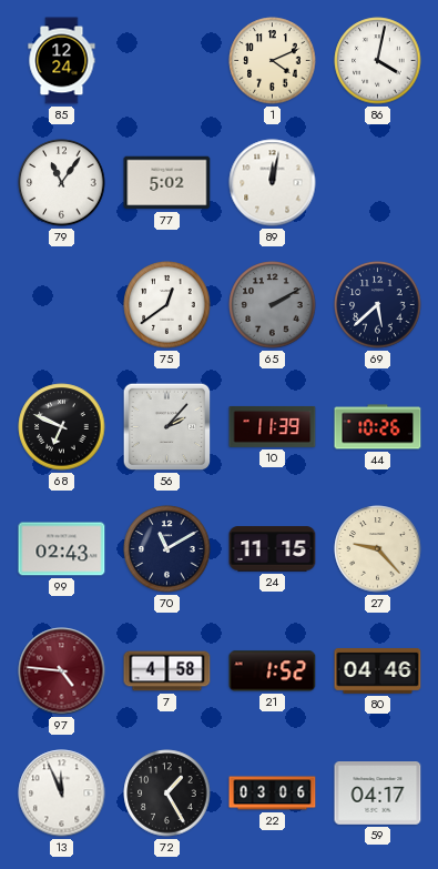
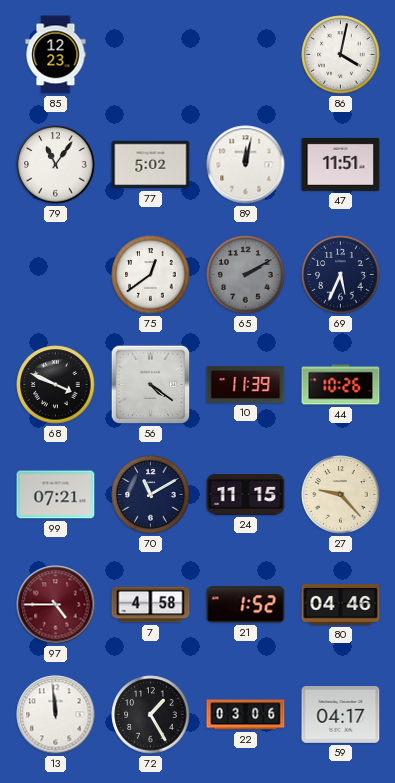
85: 12:24 -> 12:23 (56, 55)
1: 4:11 -> none (273, 61)
47: none -> 11:51 (341, 164)
69: 5:38 -> 5:34 (341, 275)
68: 6:49 -> 3:49 (56, 385)
56: 2:07 -> 4:21 (151, 385)
99: 02:43 -> 07:21 (56, 495)
97: 4:46 -> 4:45 (56, 605)
13: 11:56 -> 11:59 (56, 715)
